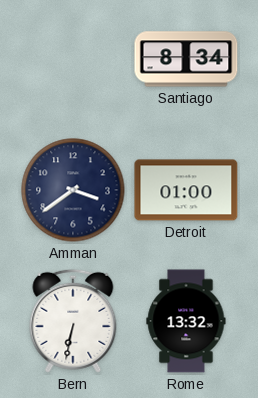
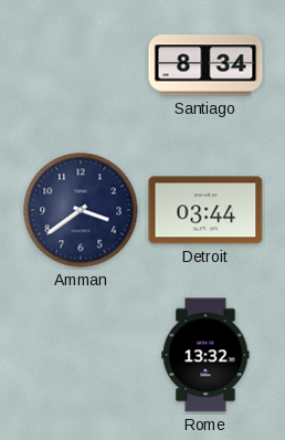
Detroit: 01:00 -> 03:44 (205, 210)
Bern: 6:32 -> none (73, 321)
